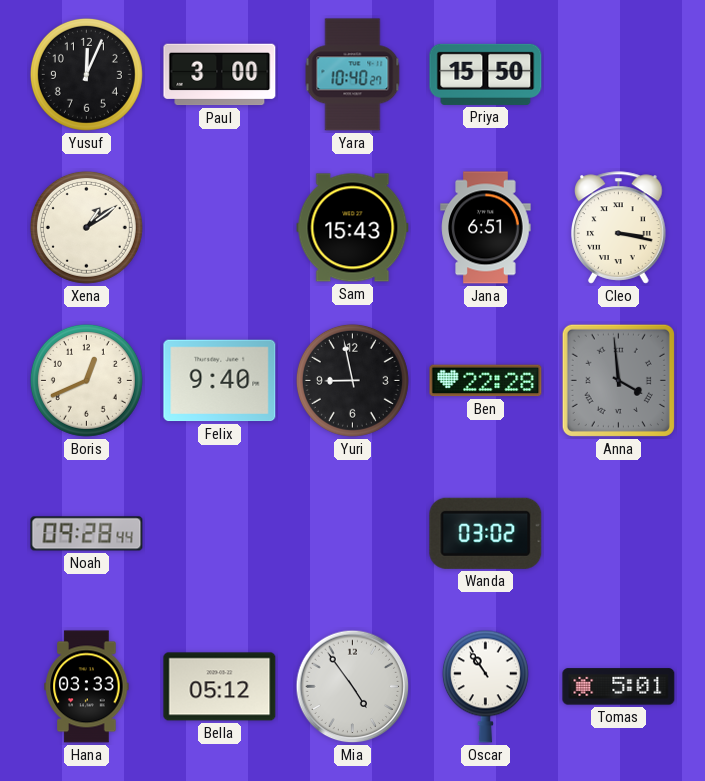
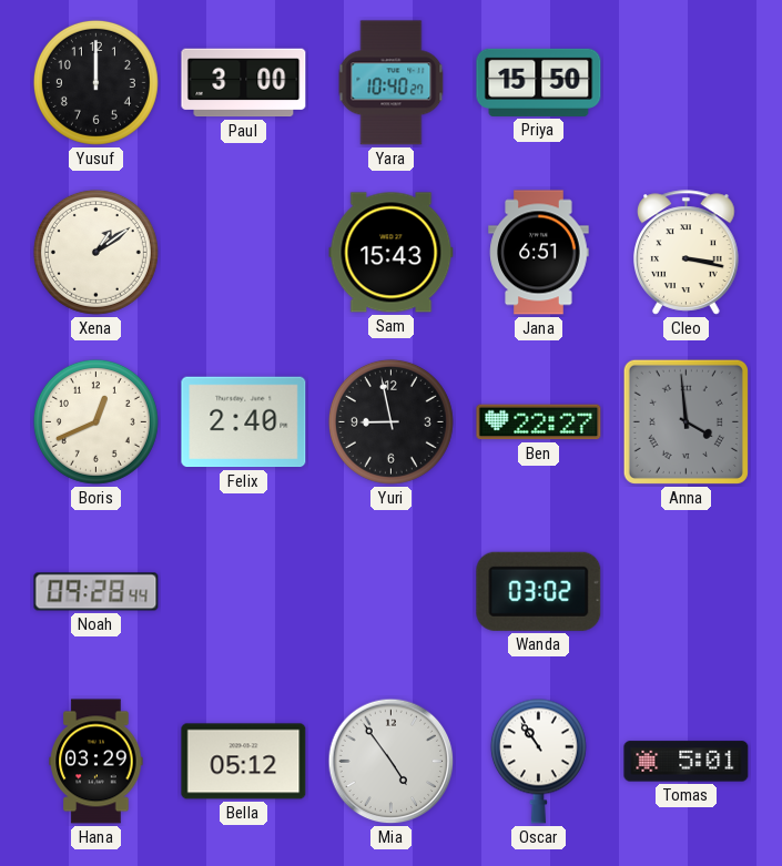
Yusuf: 12:04 -> 12:00 (95, 82)
Felix: 9:40 -> 2:40 (244, 422)
Ben: 22:28 -> 22:27 (539, 422)
Hana: 03:33 -> 03:29 (97, 762)
